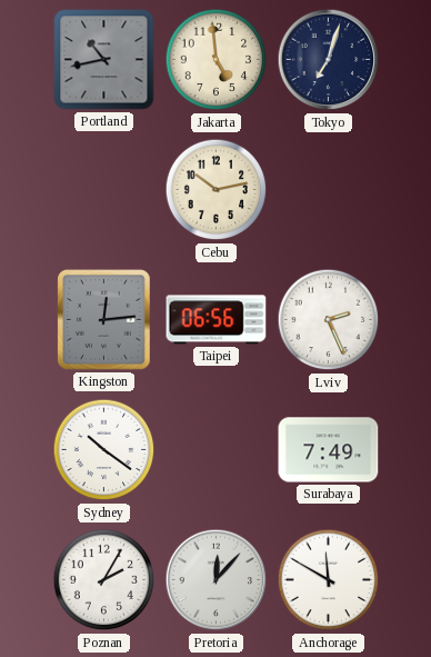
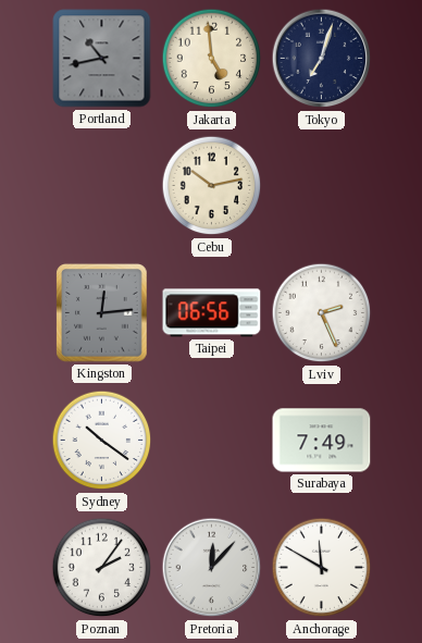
Poznan: 2:05 -> 2:06 (102, 568)
